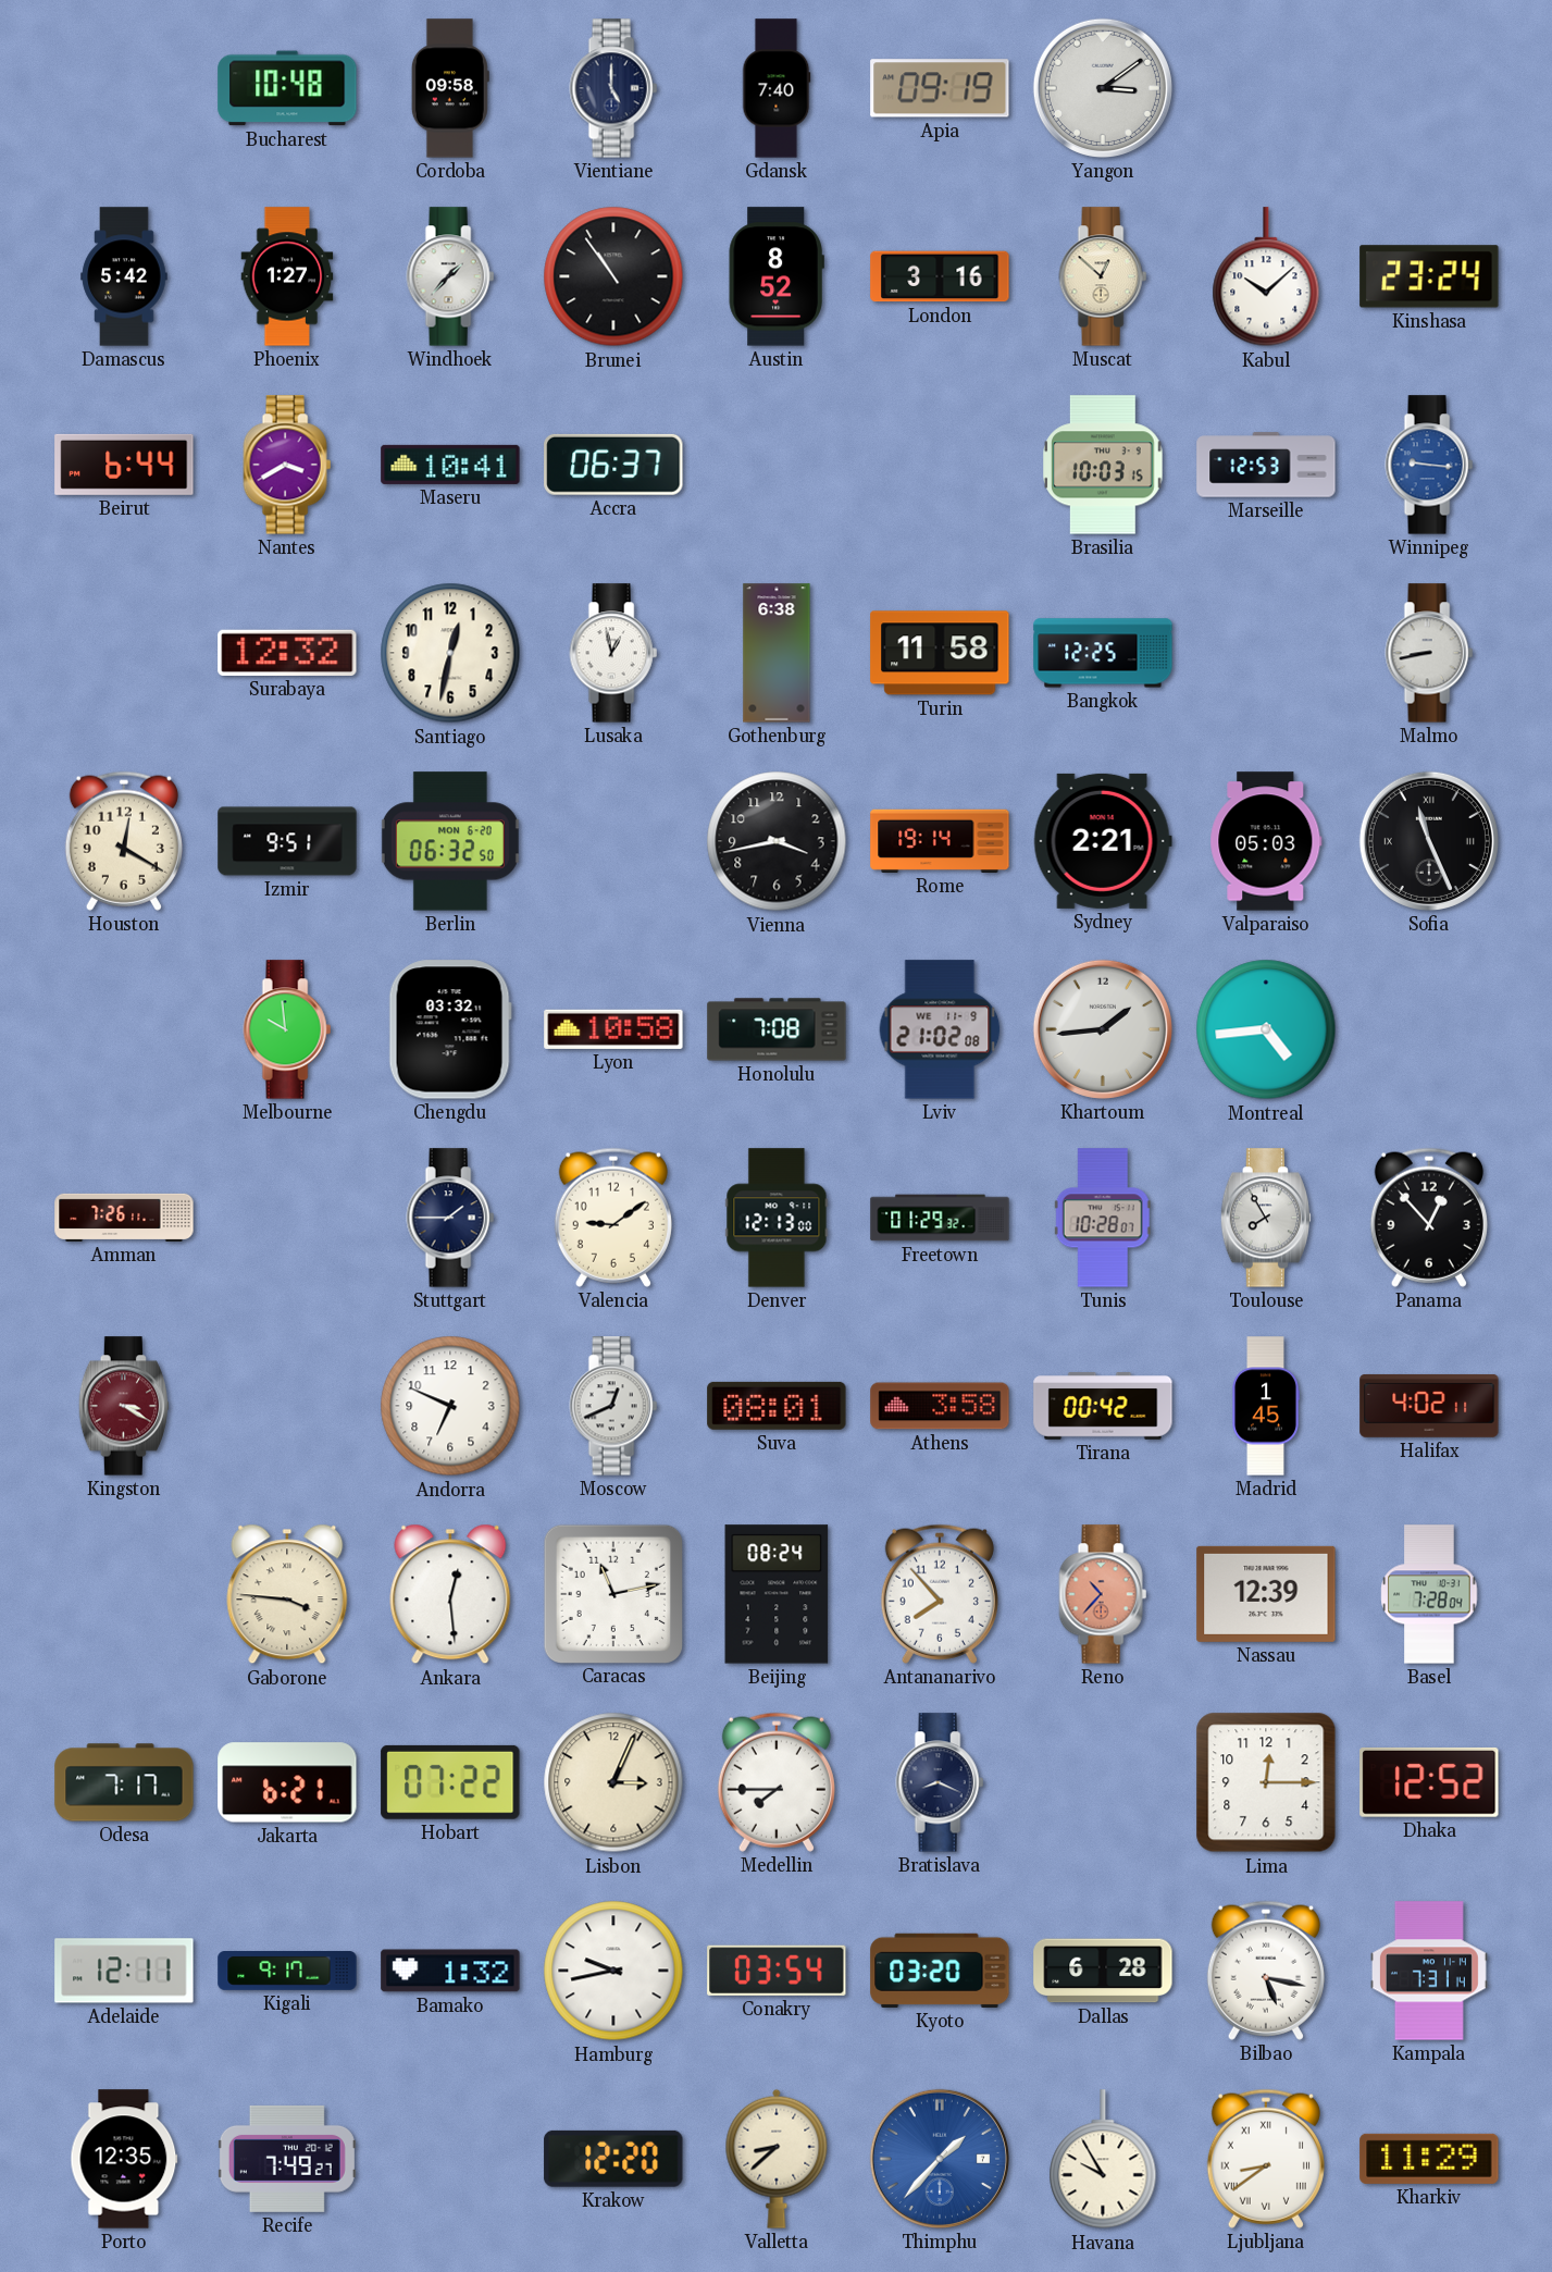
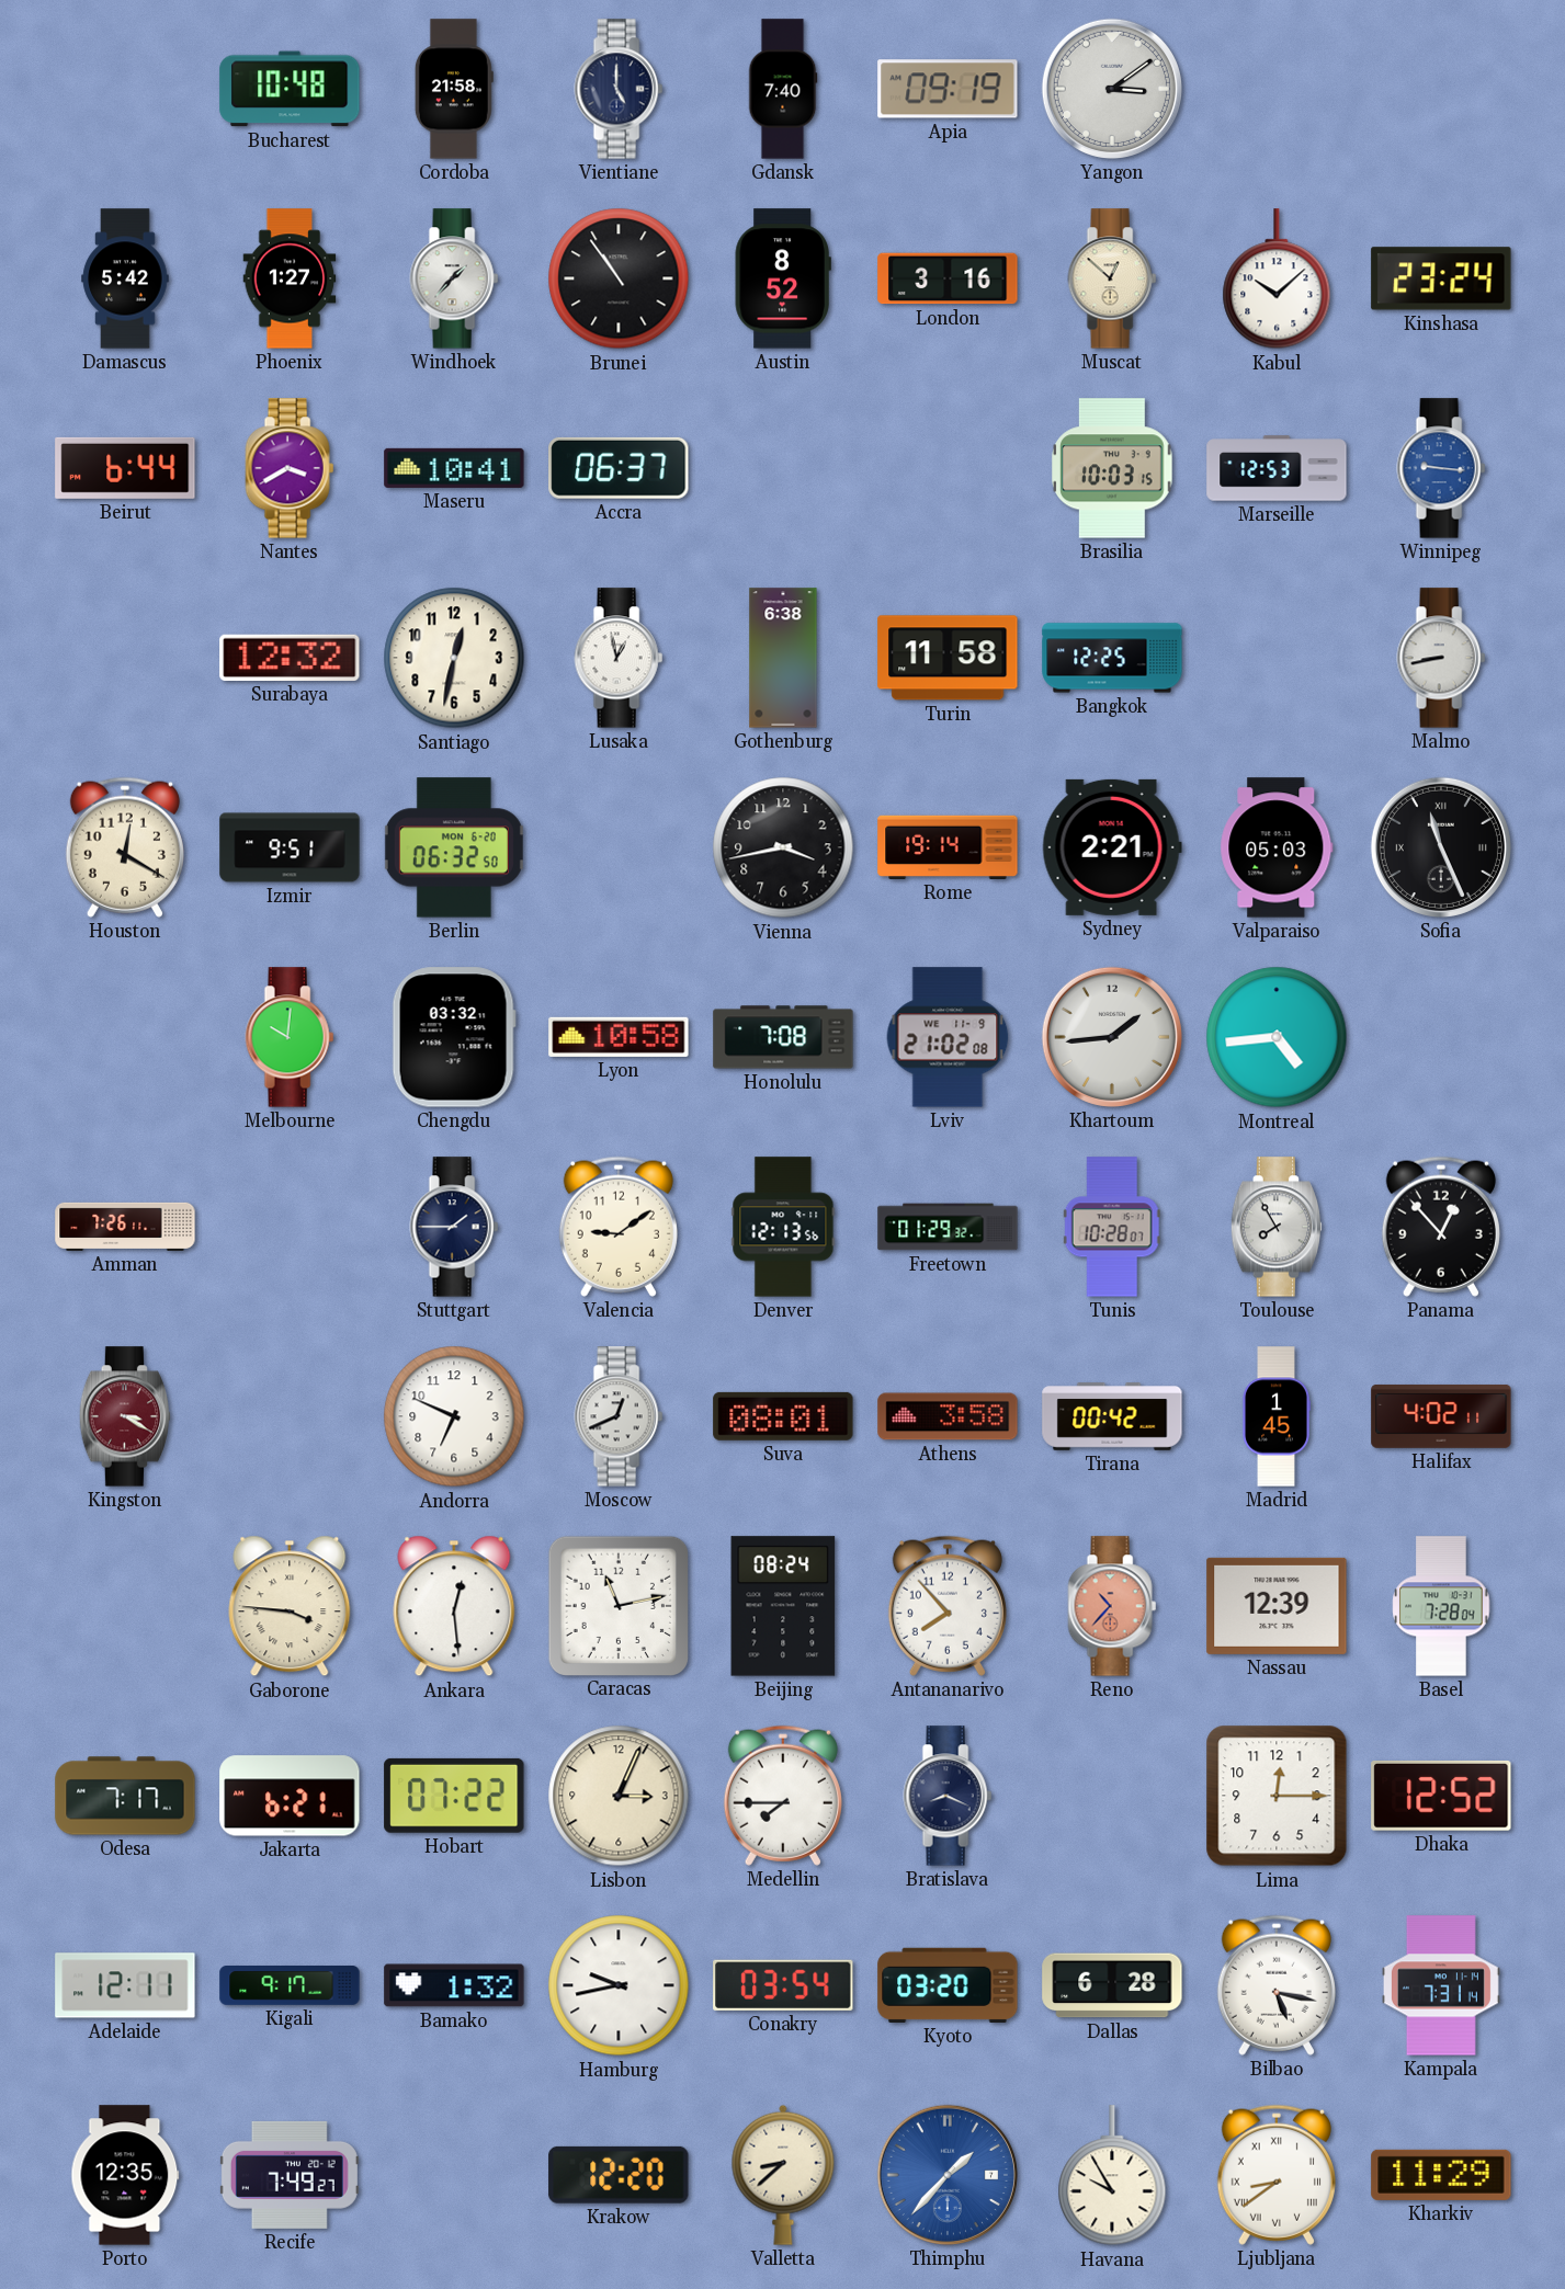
Cordoba: 09:58 -> 21:58 (454, 89)
Melbourne: 9:59 -> 10:01 (290, 1037)
Denver: 12:13:00 -> 12:13:56 (783, 1227)
